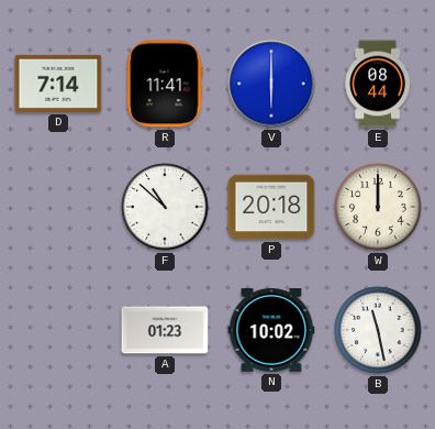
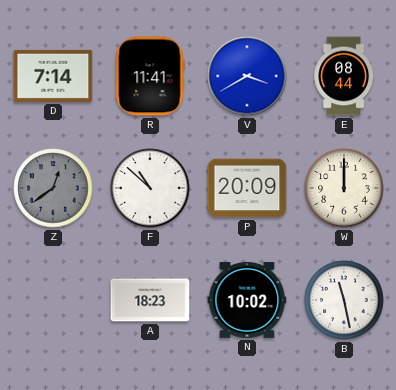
V: 6:00 -> 3:40 (247, 76)
Z: none -> 12:39 (53, 188)
P: 20:18 -> 20:09 (247, 188)
A: 01:23 -> 18:23 (150, 300)
